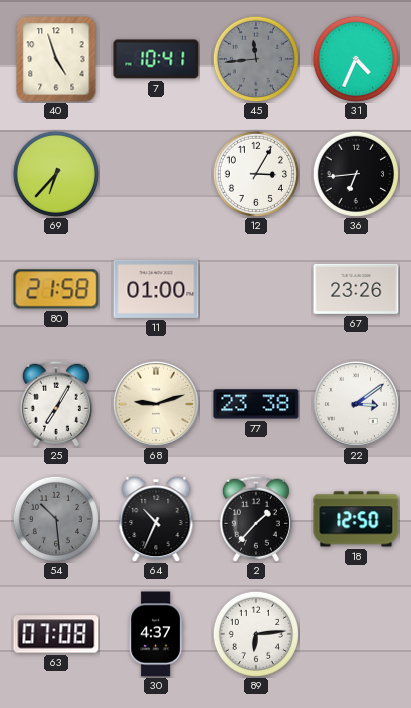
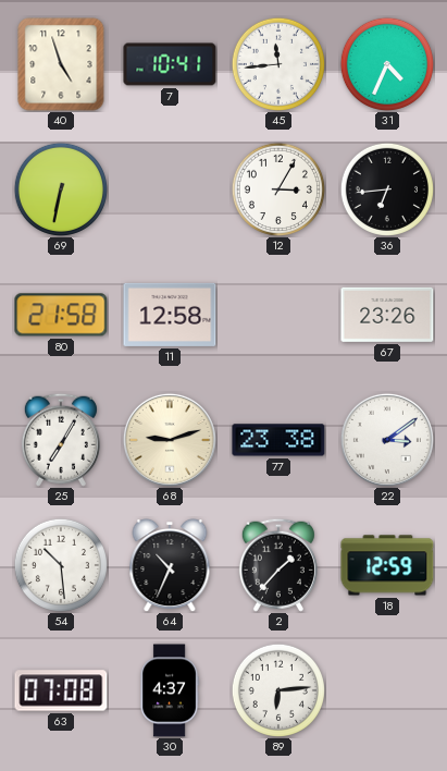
45 dial: grey -> white (278, 64)
69: 6:37 -> 6:32 (61, 189)
11: 01:00 -> 12:58 (170, 315)
54 dial: grey -> white (61, 565)
18: 12:50 -> 12:59 (387, 565)
